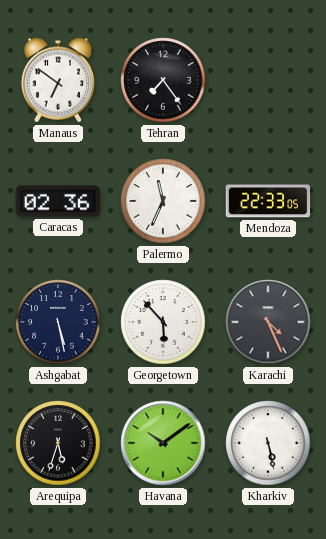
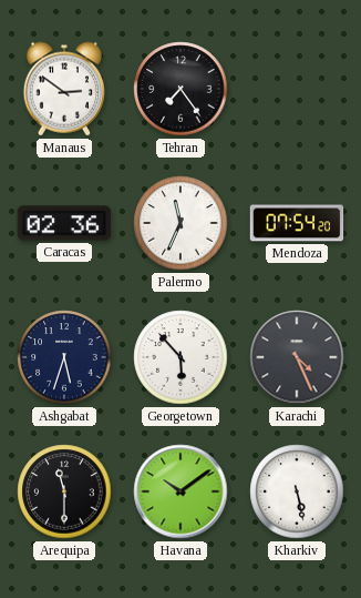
Manaus: 6:51 -> 2:51 (64, 89)
Mendoza: 22:33 -> 07:54 (297, 223)
Ashgabat: 5:28 -> 5:33 (64, 357)
Arequipa: 5:33 -> 11:30 (64, 491)
